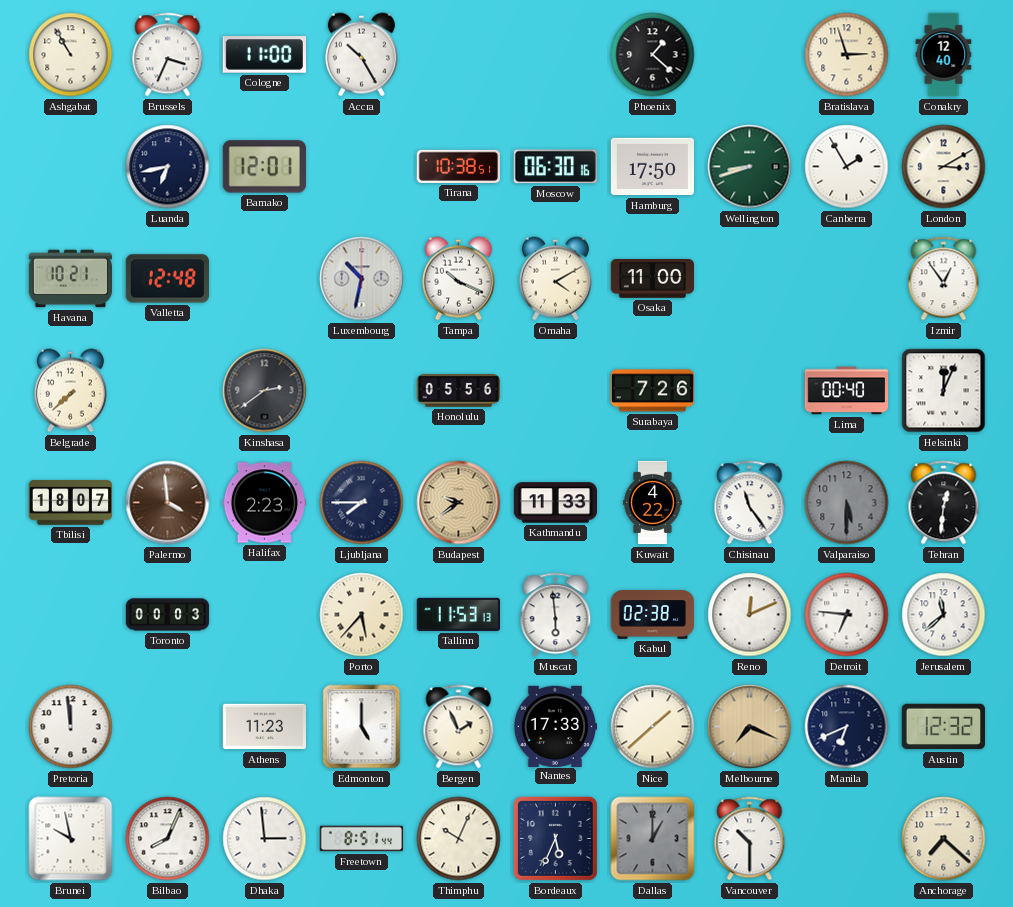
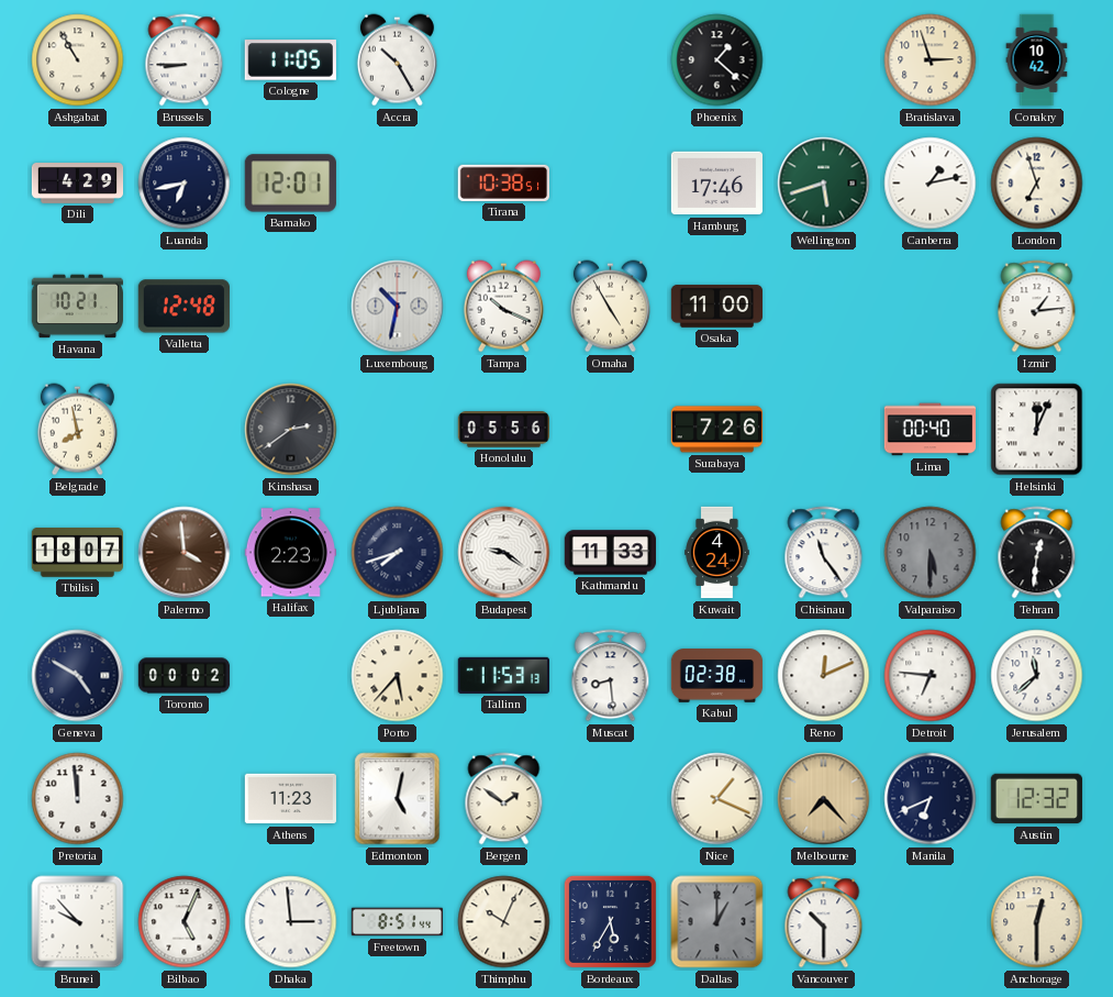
Brussels: 3:34 -> 8:45 (185, 60)
Cologne: 11:00 -> 11:05 (290, 60)
Conakry: 12:40 -> 10:42 (1037, 60)
Dili: none -> 4:29 (78, 184)
Moscow: 06:30 -> none (555, 167)
Hamburg: 17:50 -> 17:46 (716, 184)
Wellington: 8:42 -> 5:42 (824, 184)
Canberra: 1:55 -> 1:13 (931, 184)
London: 3:10 -> 6:57 (1037, 184)
Omaha: 4:10 -> 4:55 (610, 307)
Izmir: 12:54 -> 1:14 (1037, 307)
Belgrade: 7:38 -> 7:58 (77, 430)
Ljubljana: 7:45 -> 7:42 (398, 553)
Budapest: 9:39 -> 9:21 (504, 553)
Budapest dial: champagne -> white (504, 553)
Kuwait: 4:22 -> 4:24 (717, 553)
Geneva: none -> 4:50 (78, 676)
Toronto: 00:03 -> 00:02 (185, 676)
Muscat: 5:59 -> 8:29 (611, 676)
Edmonton: 5:00 -> 5:02 (398, 799)
Bergen: 1:56 -> 1:51 (504, 799)
Nantes: 17:33 -> none (554, 726)
Nice: 1:38 -> 1:19 (717, 799)
Melbourne: 7:19 -> 7:23 (824, 799)
Brunei: 9:58 -> 9:53 (78, 922)
Bilbao: 8:04 -> 5:04 (185, 922)
Bordeaux: 5:34 -> 5:35 (610, 921)
Anchorage: 7:22 -> 12:30 (1037, 922)
